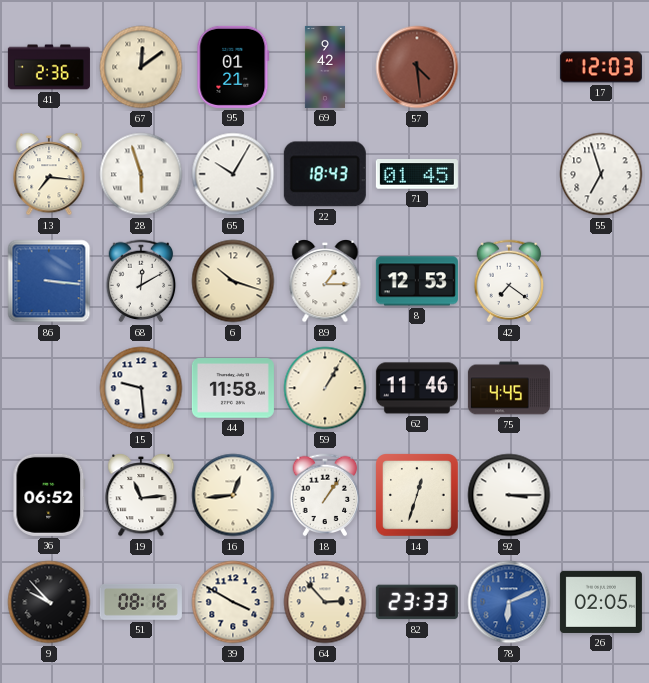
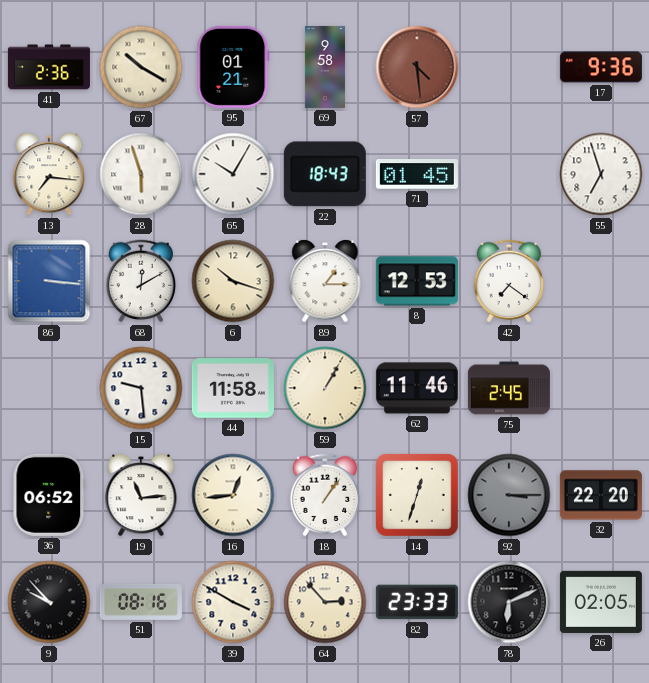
67: 12:09 -> 10:20 (141, 67)
69: 9:42 -> 9:58 (325, 67)
17: 12:03 -> 9:36 (601, 67)
75: 4:45 -> 2:45 (509, 388)
92 dial: white -> grey (509, 495)
32: none -> 22:20 (601, 495)
78 dial: blue -> black (509, 602)
